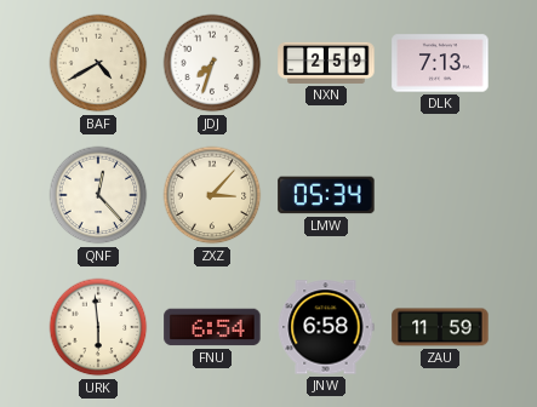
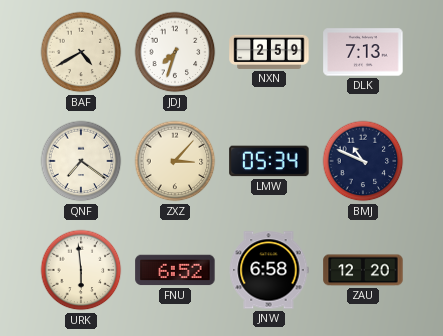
QNF: 12:23 -> 7:21 (81, 161)
BMJ: none -> 10:49 (363, 161)
FNU: 6:54 -> 6:52 (175, 270)
ZAU: 11:59 -> 12:20 (363, 270)
